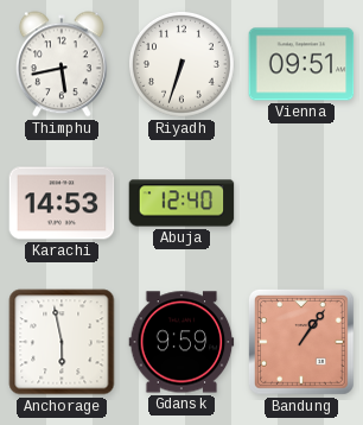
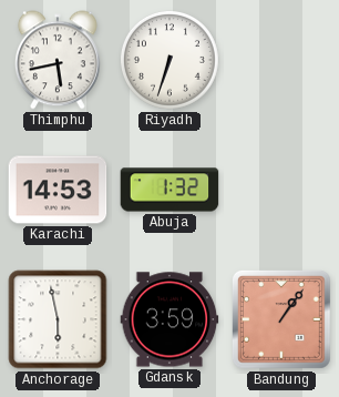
Vienna: 09:51 -> none (301, 64)
Abuja: 12:40 -> 1:32 (169, 190)
Gdansk: 9:59 -> 3:59 (169, 319)
